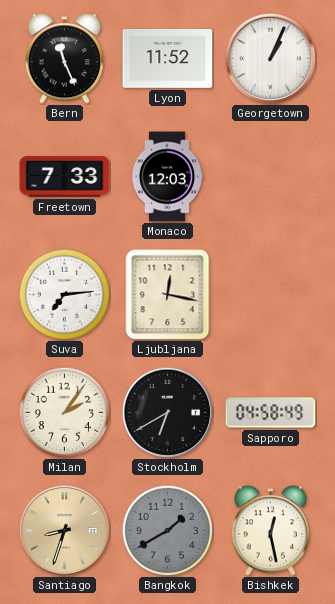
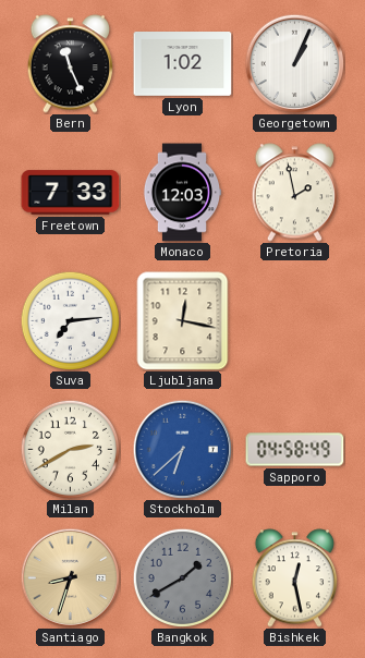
Lyon: 11:52 -> 1:02 (183, 64)
Pretoria: none -> 1:58 (295, 193)
Milan: 2:06 -> 2:40 (70, 449)
Stockholm: 6:40 -> 6:38 (182, 449)
Stockholm dial: black -> blue (182, 449)
